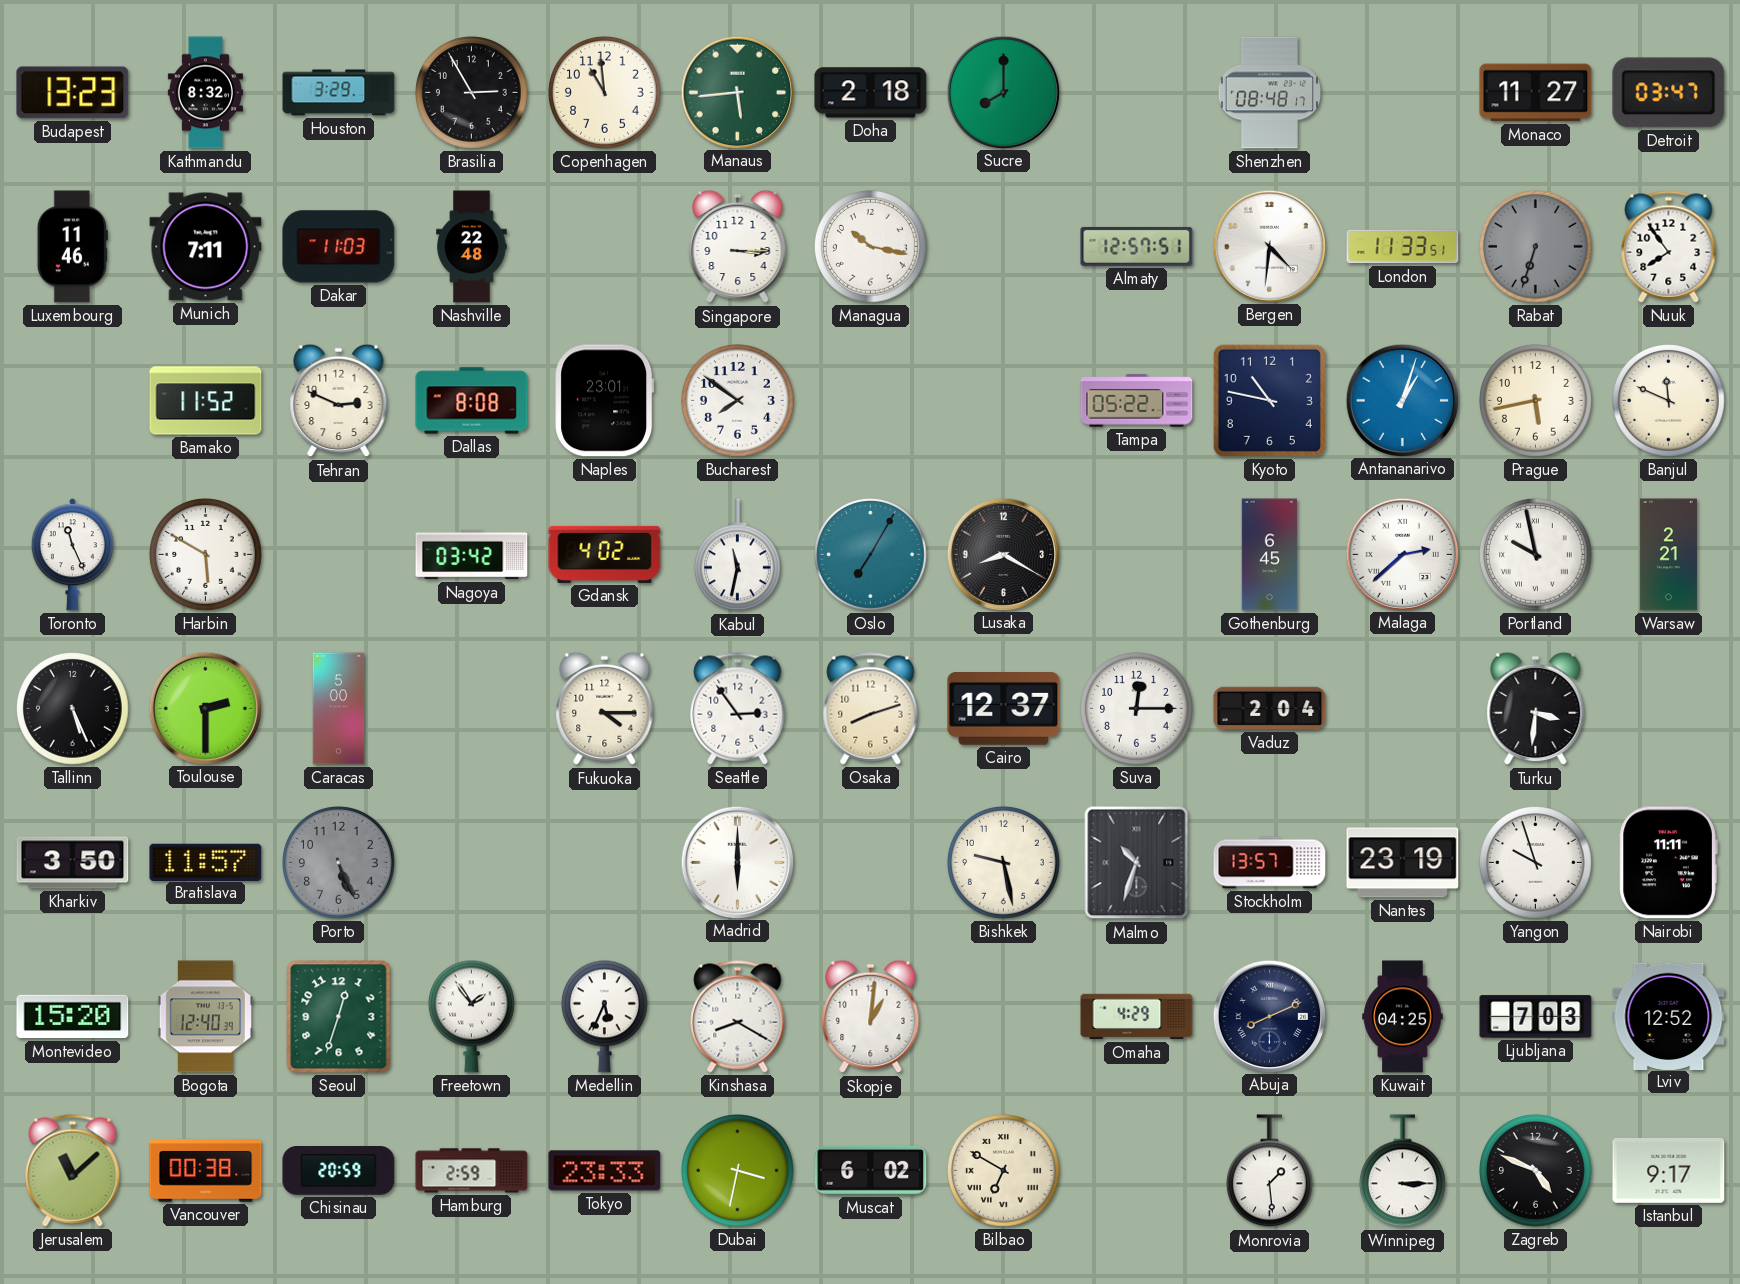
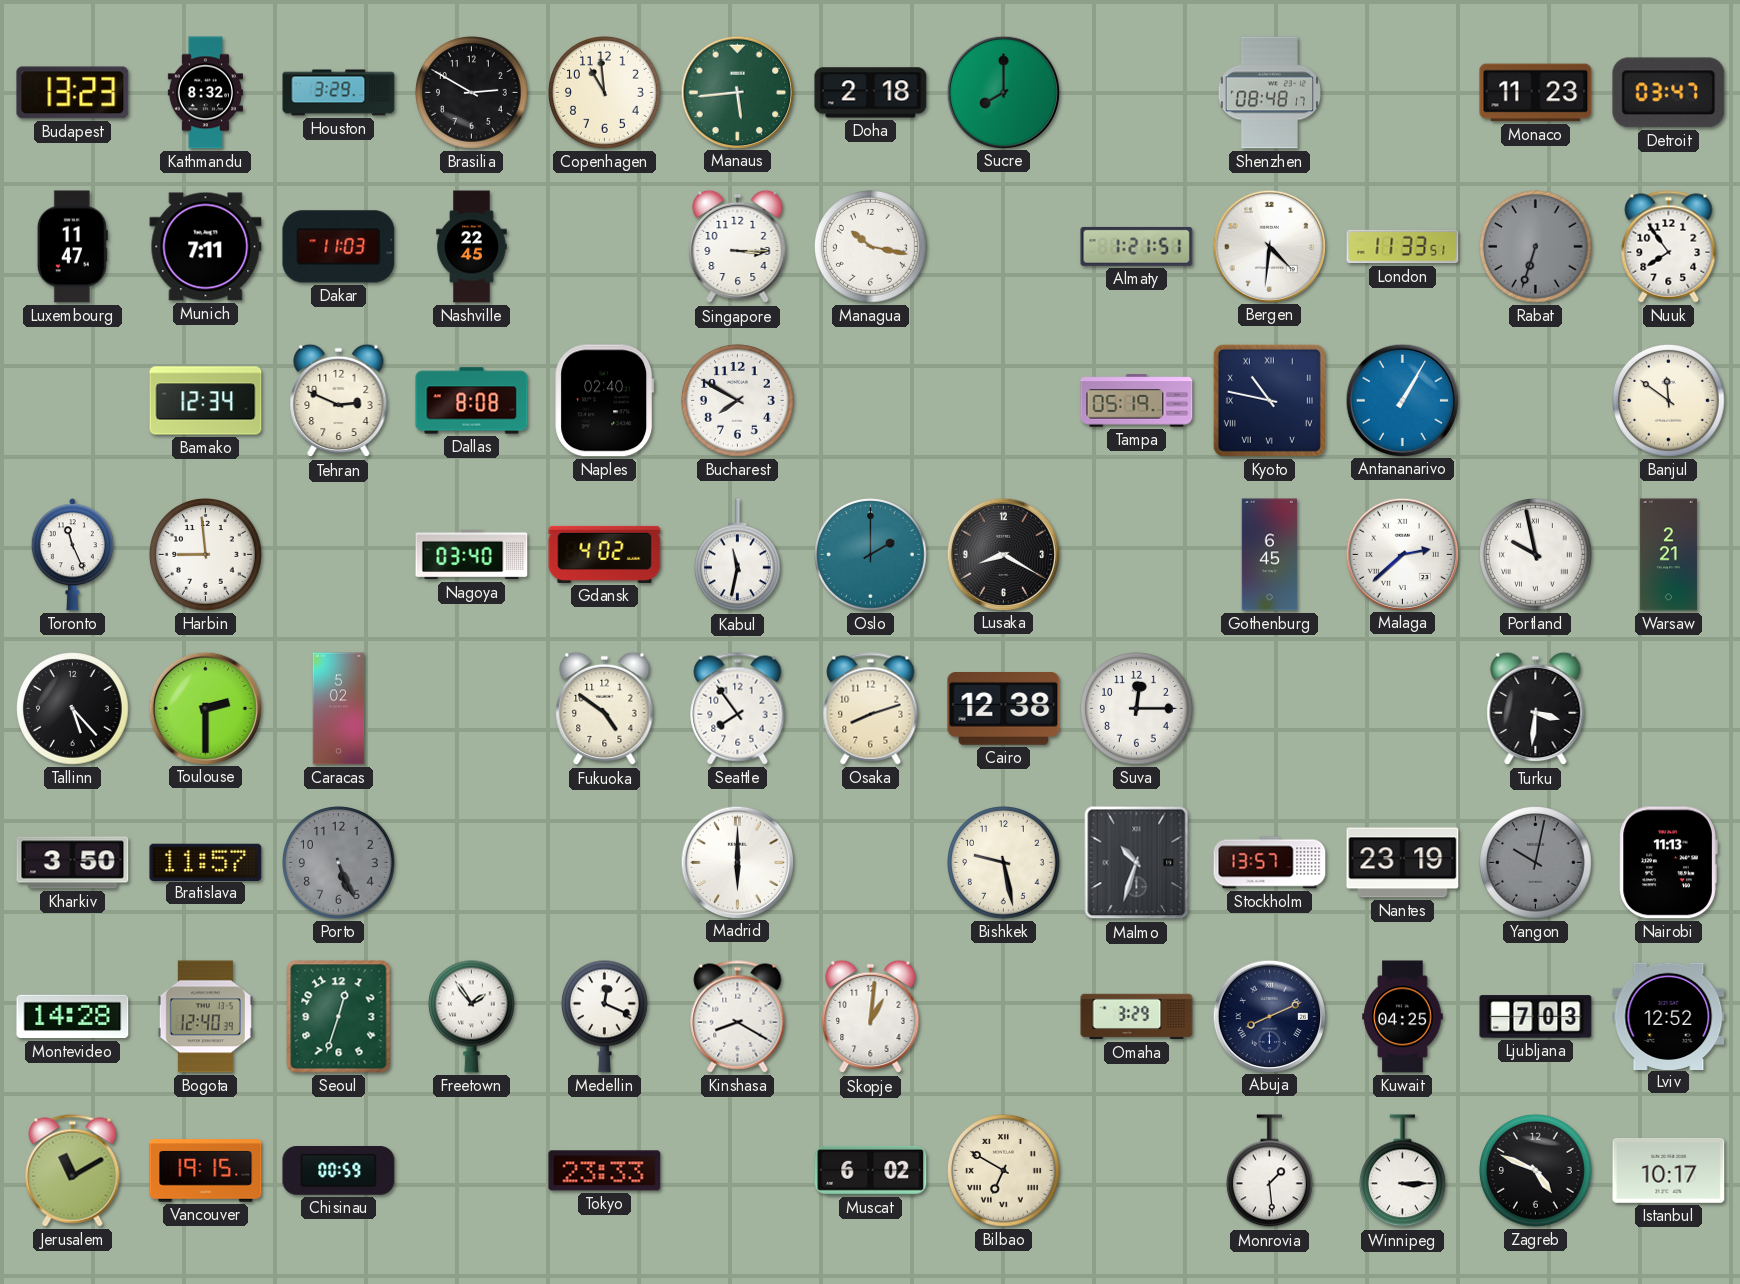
Brasilia: 2:55 -> 2:50 (472, 93)
Monaco: 11:27 -> 11:23 (1536, 93)
Luxembourg: 11:46 -> 11:47 (72, 247)
Nashville: 22:48 -> 22:45 (472, 247)
Almaty: 12:57 -> 1:21 (1137, 246)
Bamako: 11:52 -> 12:34 (206, 401)
Naples: 23:01 -> 02:40 (605, 401)
Bucharest: 7:51 -> 7:50 (738, 401)
Tampa: 05:22 -> 05:19 (1137, 401)
Kyoto numerals: Arabic -> Roman (1269, 400)
Antananarivo: 1:03 -> 1:05 (1402, 400)
Prague: 5:43 -> none (1536, 401)
Banjul: 11:49 -> 11:51 (1669, 401)
Harbin: 5:50 -> 8:59 (206, 555)
Nagoya: 03:42 -> 03:40 (472, 555)
Oslo: 7:05 -> 2:00 (871, 555)
Tallinn: 5:26 -> 5:23 (73, 709)
Caracas: 5:00 -> 5:02 (339, 709)
Fukuoka: 4:15 -> 4:51 (605, 709)
Seattle: 2:54 -> 7:54 (738, 709)
Cairo: 12:37 -> 12:38 (1004, 709)
Vaduz: 2:04 -> none (1270, 708)
Yangon: 9:57 -> 10:02 (1536, 863)
Yangon dial: white -> grey (1536, 863)
Nairobi: 11:11 -> 11:13 (1668, 863)
Montevideo: 15:20 -> 14:28 (73, 1017)
Medellin: 5:34 -> 12:19 (604, 1016)
Omaha: 4:29 -> 3:29 (1137, 1017)
Jerusalem: 11:08 -> 11:10 (73, 1171)
Vancouver: 00:38 -> 19:15 (206, 1171)
Chisinau: 20:59 -> 00:59 (339, 1171)
Hamburg: 2:59 -> none (472, 1171)
Dubai: 3:32 -> none (738, 1171)
Istanbul: 9:17 -> 10:17 (1669, 1170)
